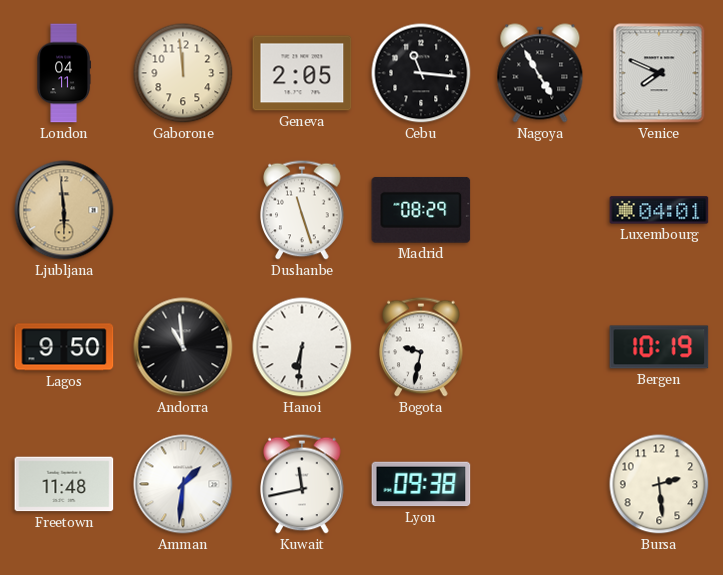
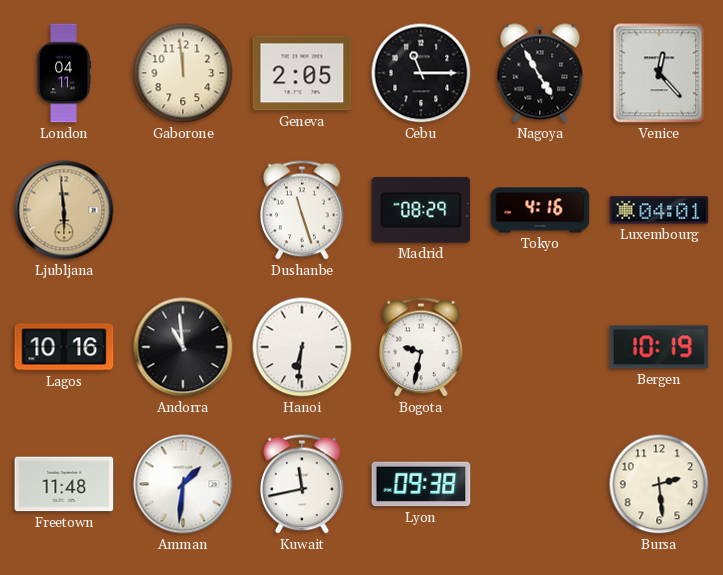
Cebu: 11:16 -> 11:15 (421, 73)
Venice: 7:49 -> 12:23 (659, 73)
Tokyo: none -> 4:16 (540, 210)
Lagos: 9:50 -> 10:16 (64, 347)
